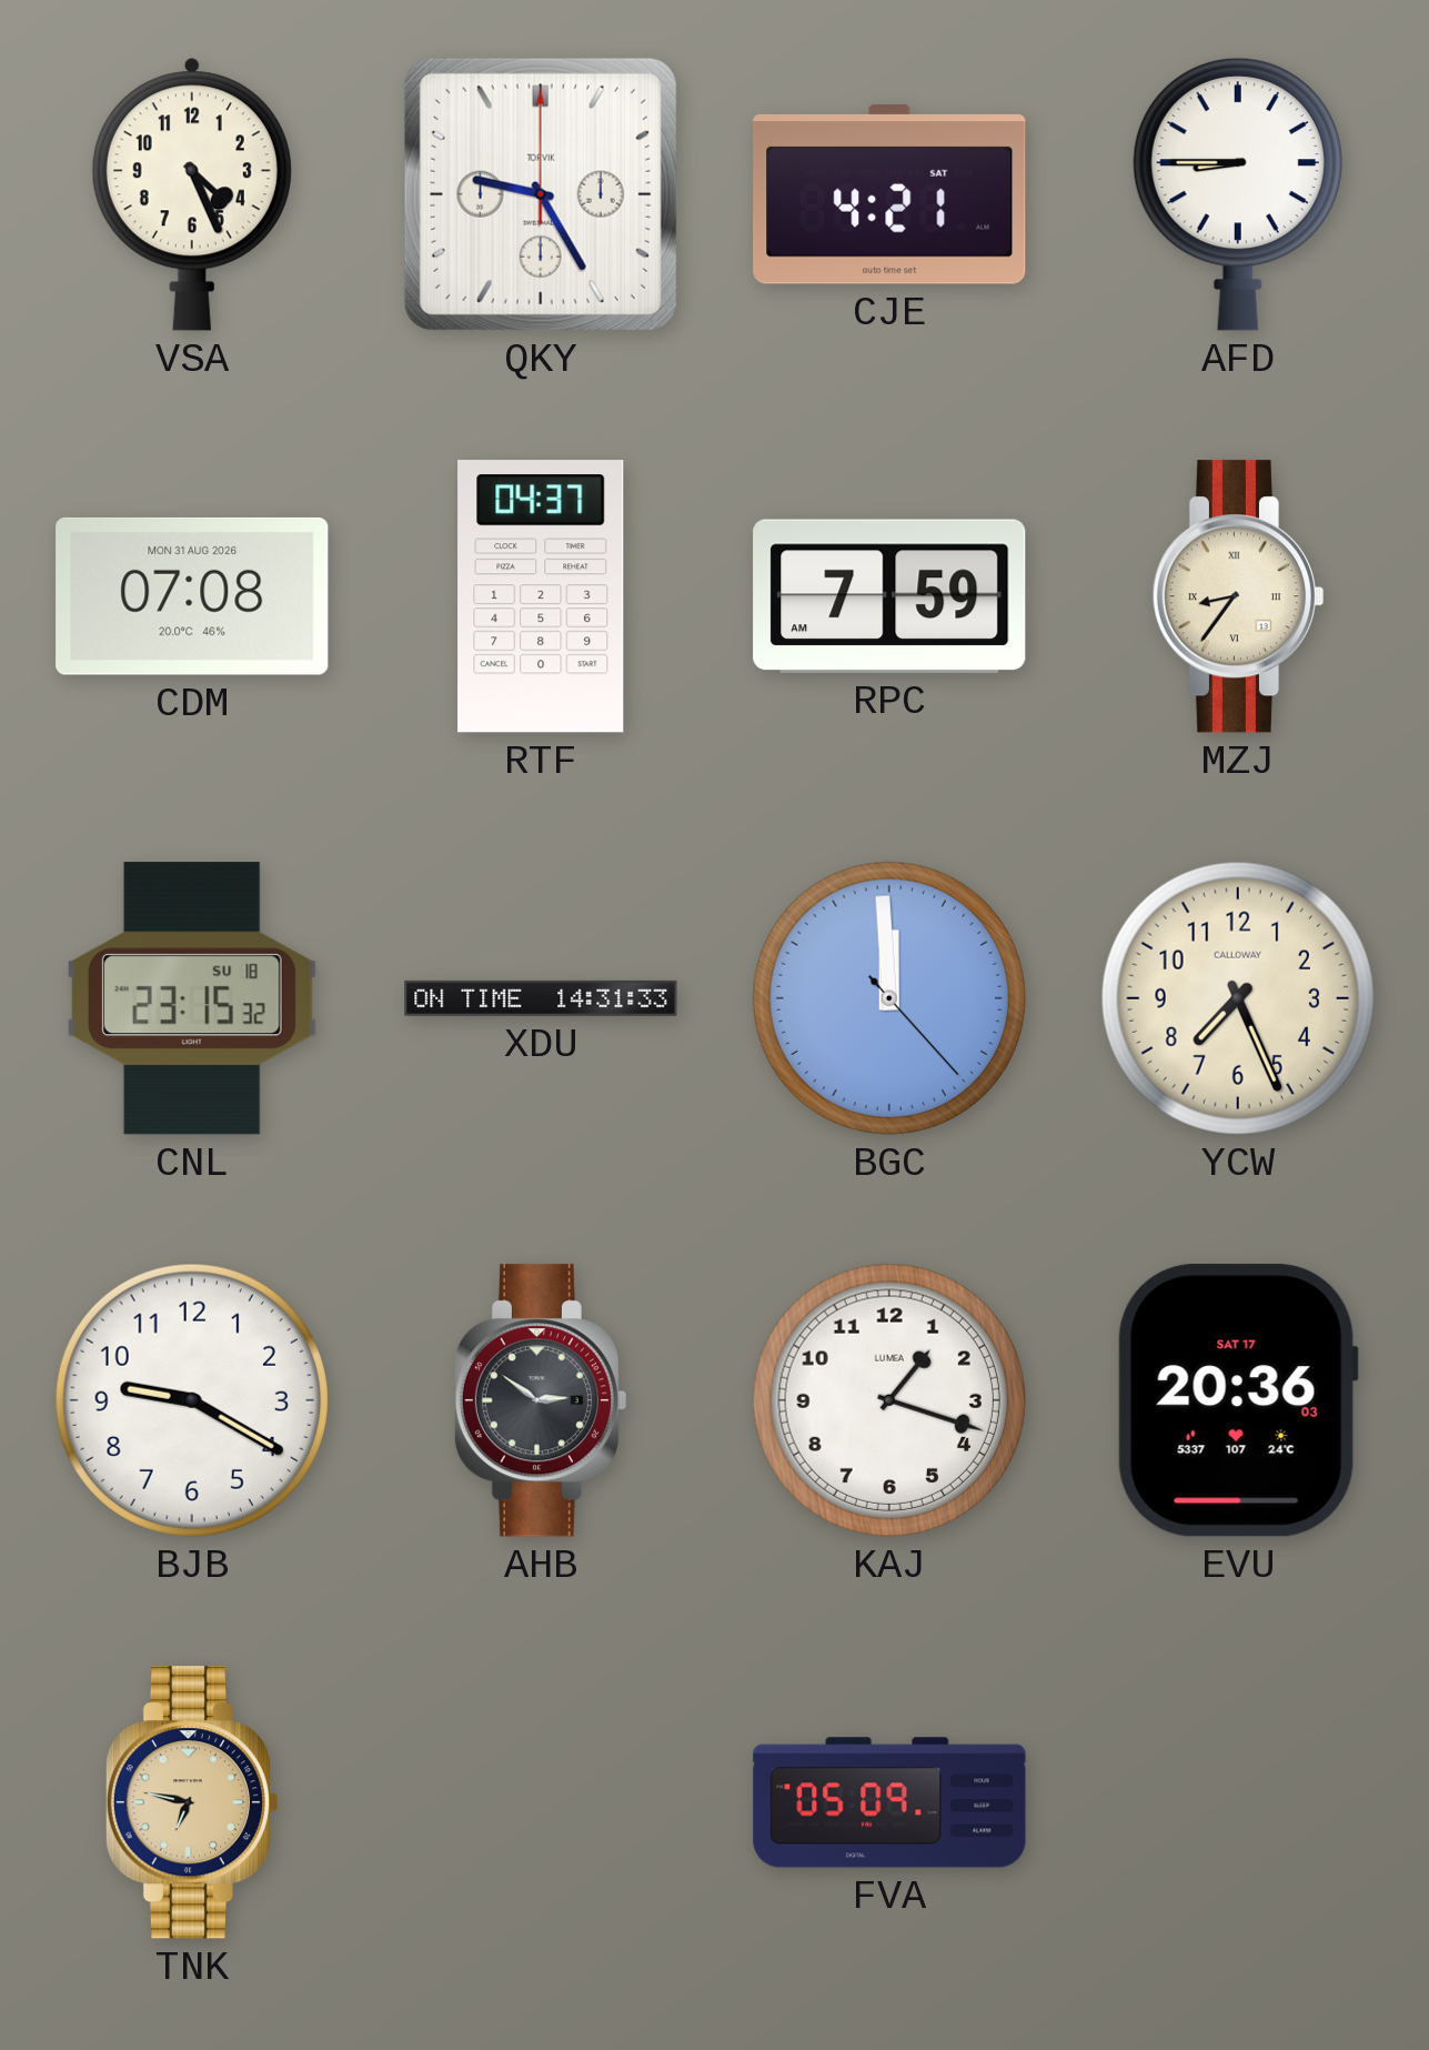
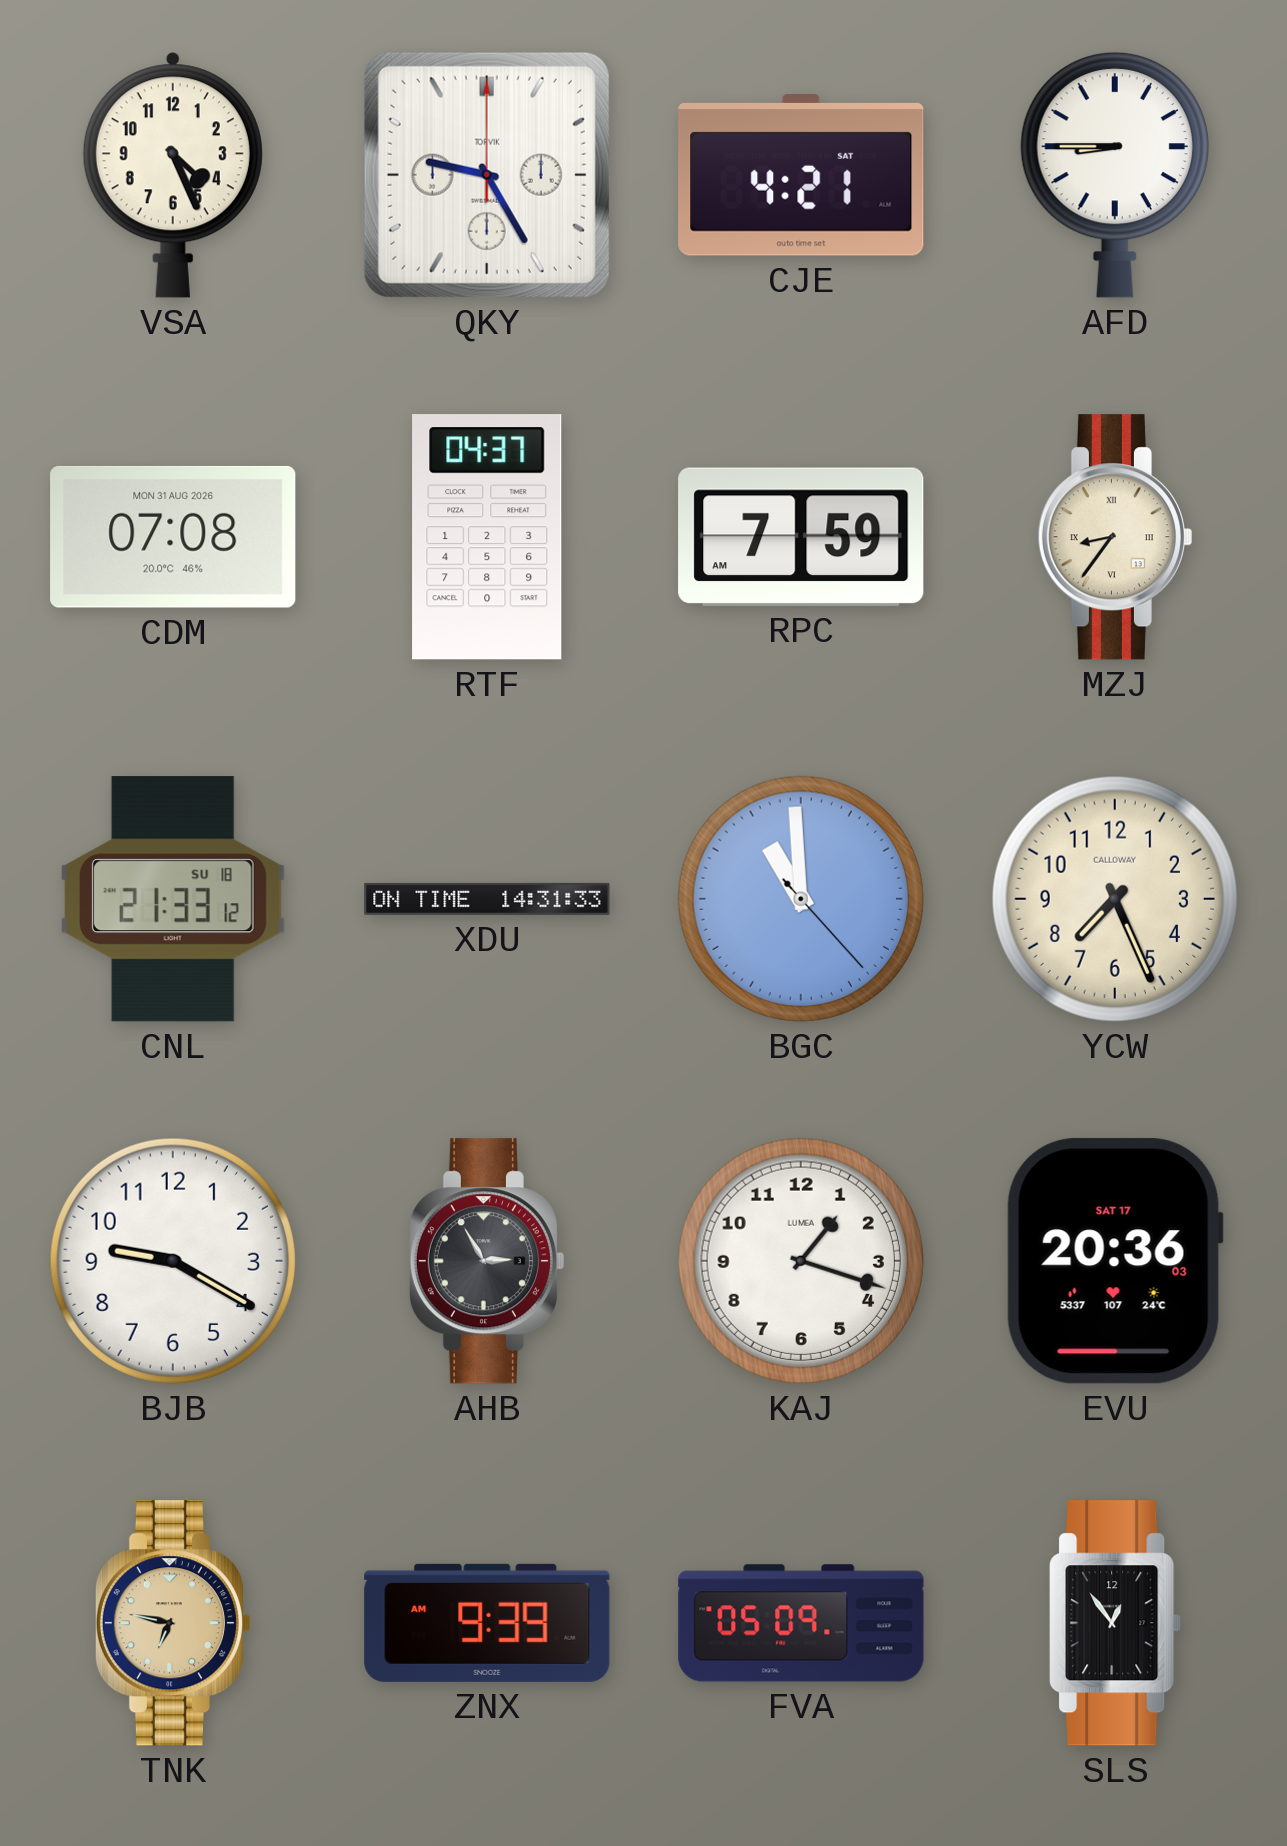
CNL: 23:15 -> 21:33 (173, 899)
BGC: 11:59 -> 10:59 (801, 899)
AHB: 2:51 -> 2:55 (486, 1261)
ZNX: none -> 9:39 (487, 1623)
SLS: none -> 12:54 (1115, 1623)
